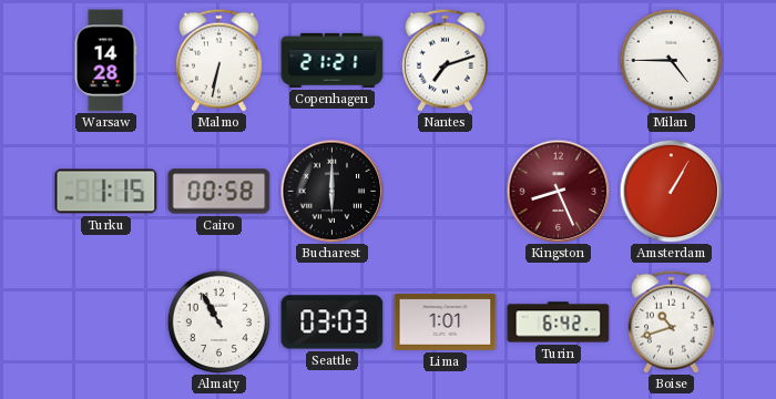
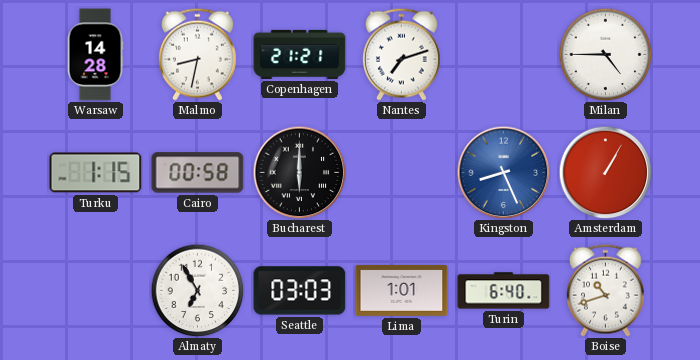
Malmo: 6:32 -> 8:32 (197, 54)
Kingston dial: burgundy -> blue (503, 172)
Almaty: 10:55 -> 6:55 (197, 290)
Turin: 6:42 -> 6:40 (504, 291)
